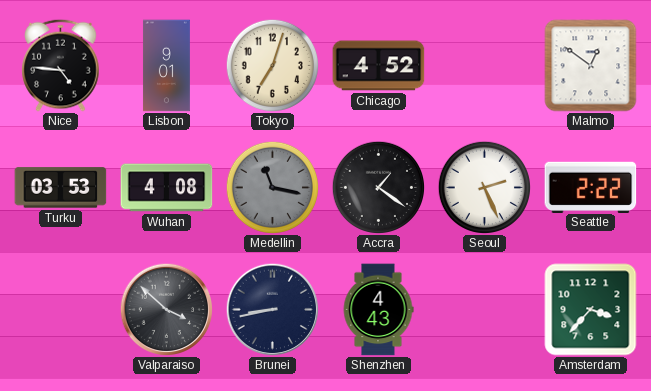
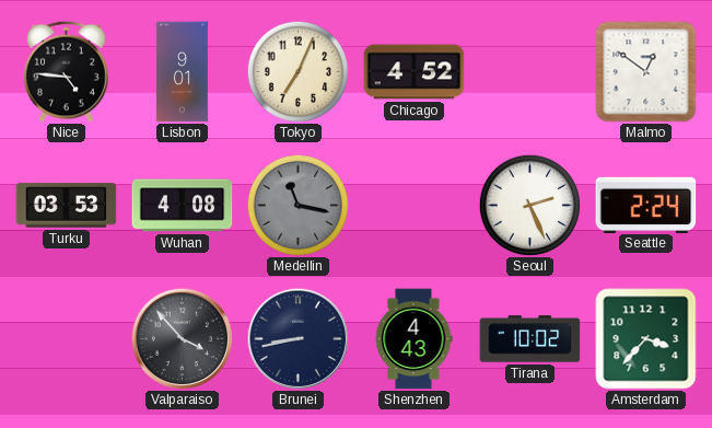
Tokyo: 7:03 -> 7:04 (297, 71)
Accra: 1:21 -> none (378, 187)
Seattle: 2:22 -> 2:24 (646, 205)
Valparaiso: 3:52 -> 3:53 (182, 338)
Tirana: none -> 10:02 (530, 339)
